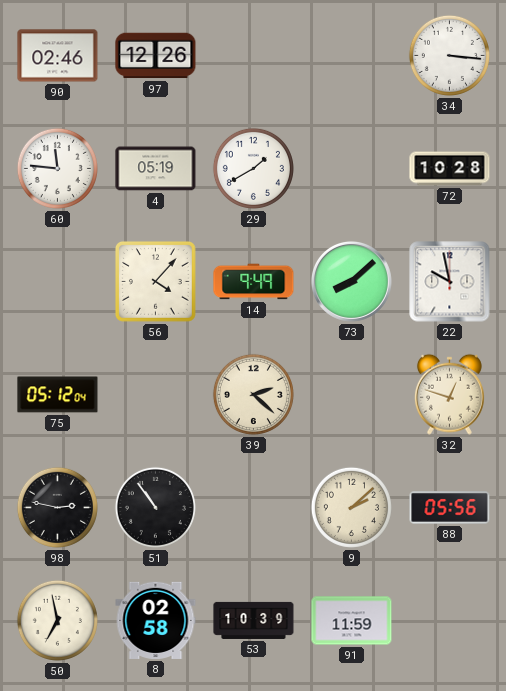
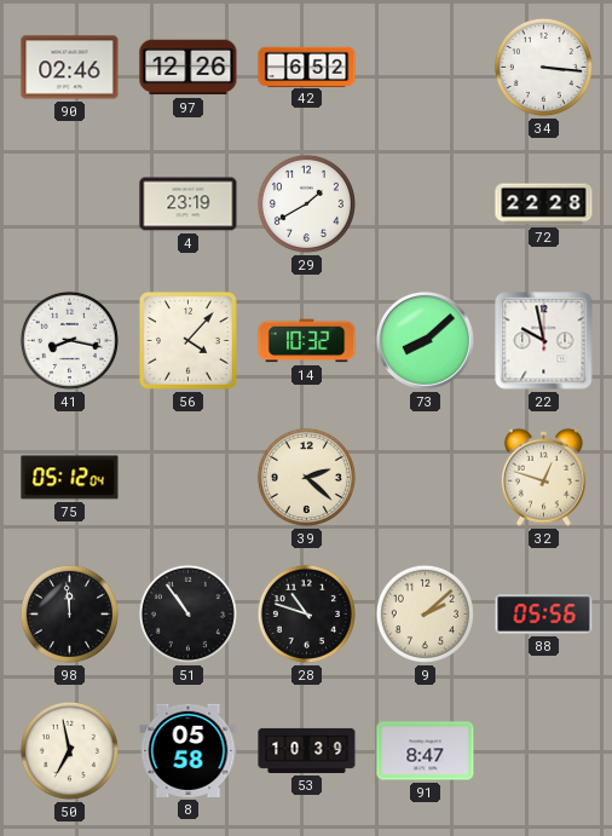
42: none -> 6:52 (307, 67)
60: 11:46 -> none (57, 168)
4: 05:19 -> 23:19 (189, 204)
72: 10:28 -> 22:28 (544, 204)
41: none -> 8:17 (69, 340)
14: 9:49 -> 10:32 (307, 341)
98: 2:47 -> 11:59 (69, 613)
28: none -> 10:48 (306, 613)
8: 02:58 -> 05:58 (189, 750)
91: 11:59 -> 8:47 (426, 751)
